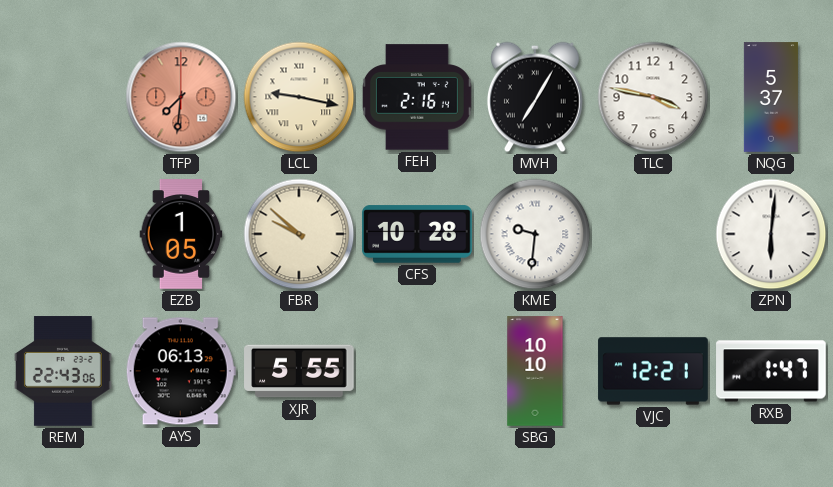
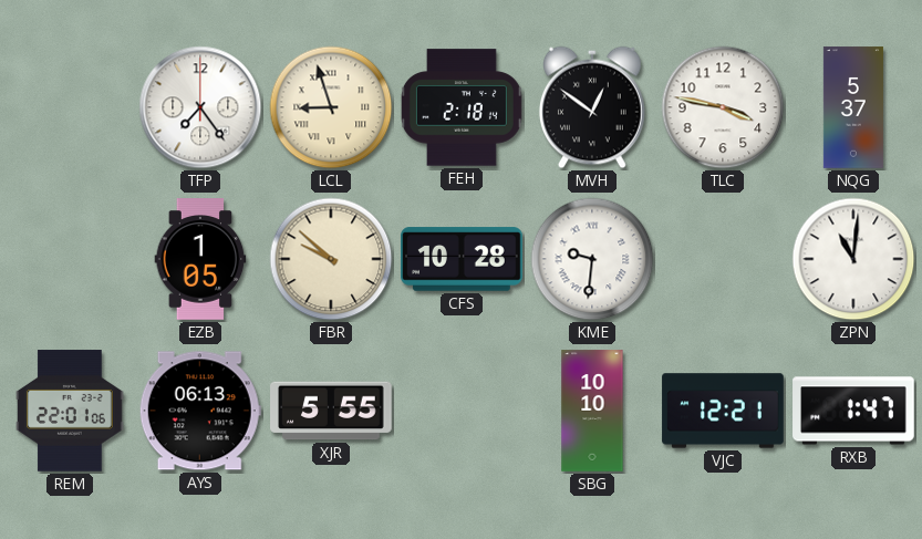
TFP: 7:31 -> 7:24 (200, 107)
TFP dial: salmon -> white (200, 107)
LCL: 9:17 -> 8:57 (331, 107)
FEH: 2:16 -> 2:18 (462, 107)
MVH: 7:05 -> 12:51 (592, 107)
ZPN: 6:01 -> 11:01 (853, 259)
REM: 22:43 -> 22:01 (70, 411)
